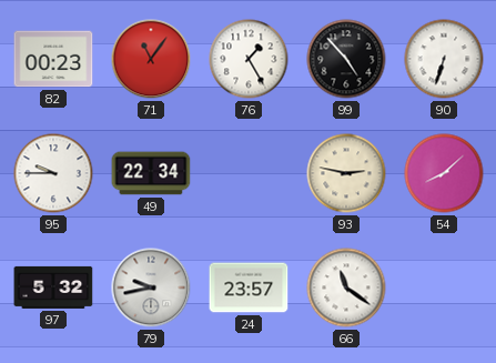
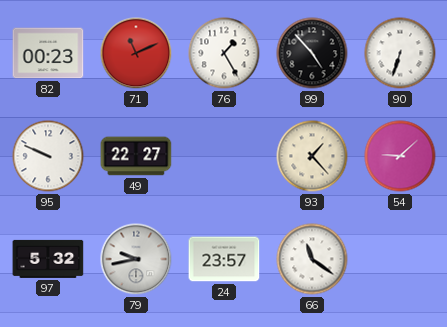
71: 11:06 -> 11:11 (136, 53)
95: 9:45 -> 9:49 (48, 156)
49: 22:34 -> 22:27 (136, 156)
93: 2:47 -> 1:23 (312, 156)
54: 8:08 -> 9:08 (400, 156)
